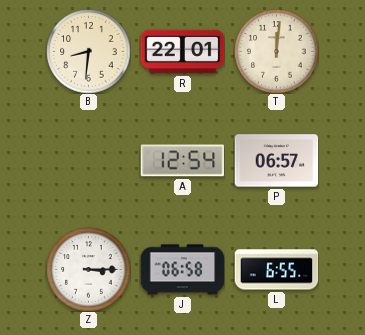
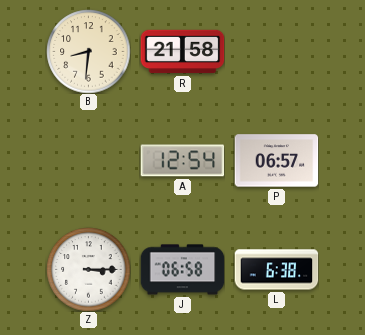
R: 22:01 -> 21:58 (182, 52)
T: 12:01 -> none (276, 51)
L: 6:55 -> 6:38 (276, 270)
